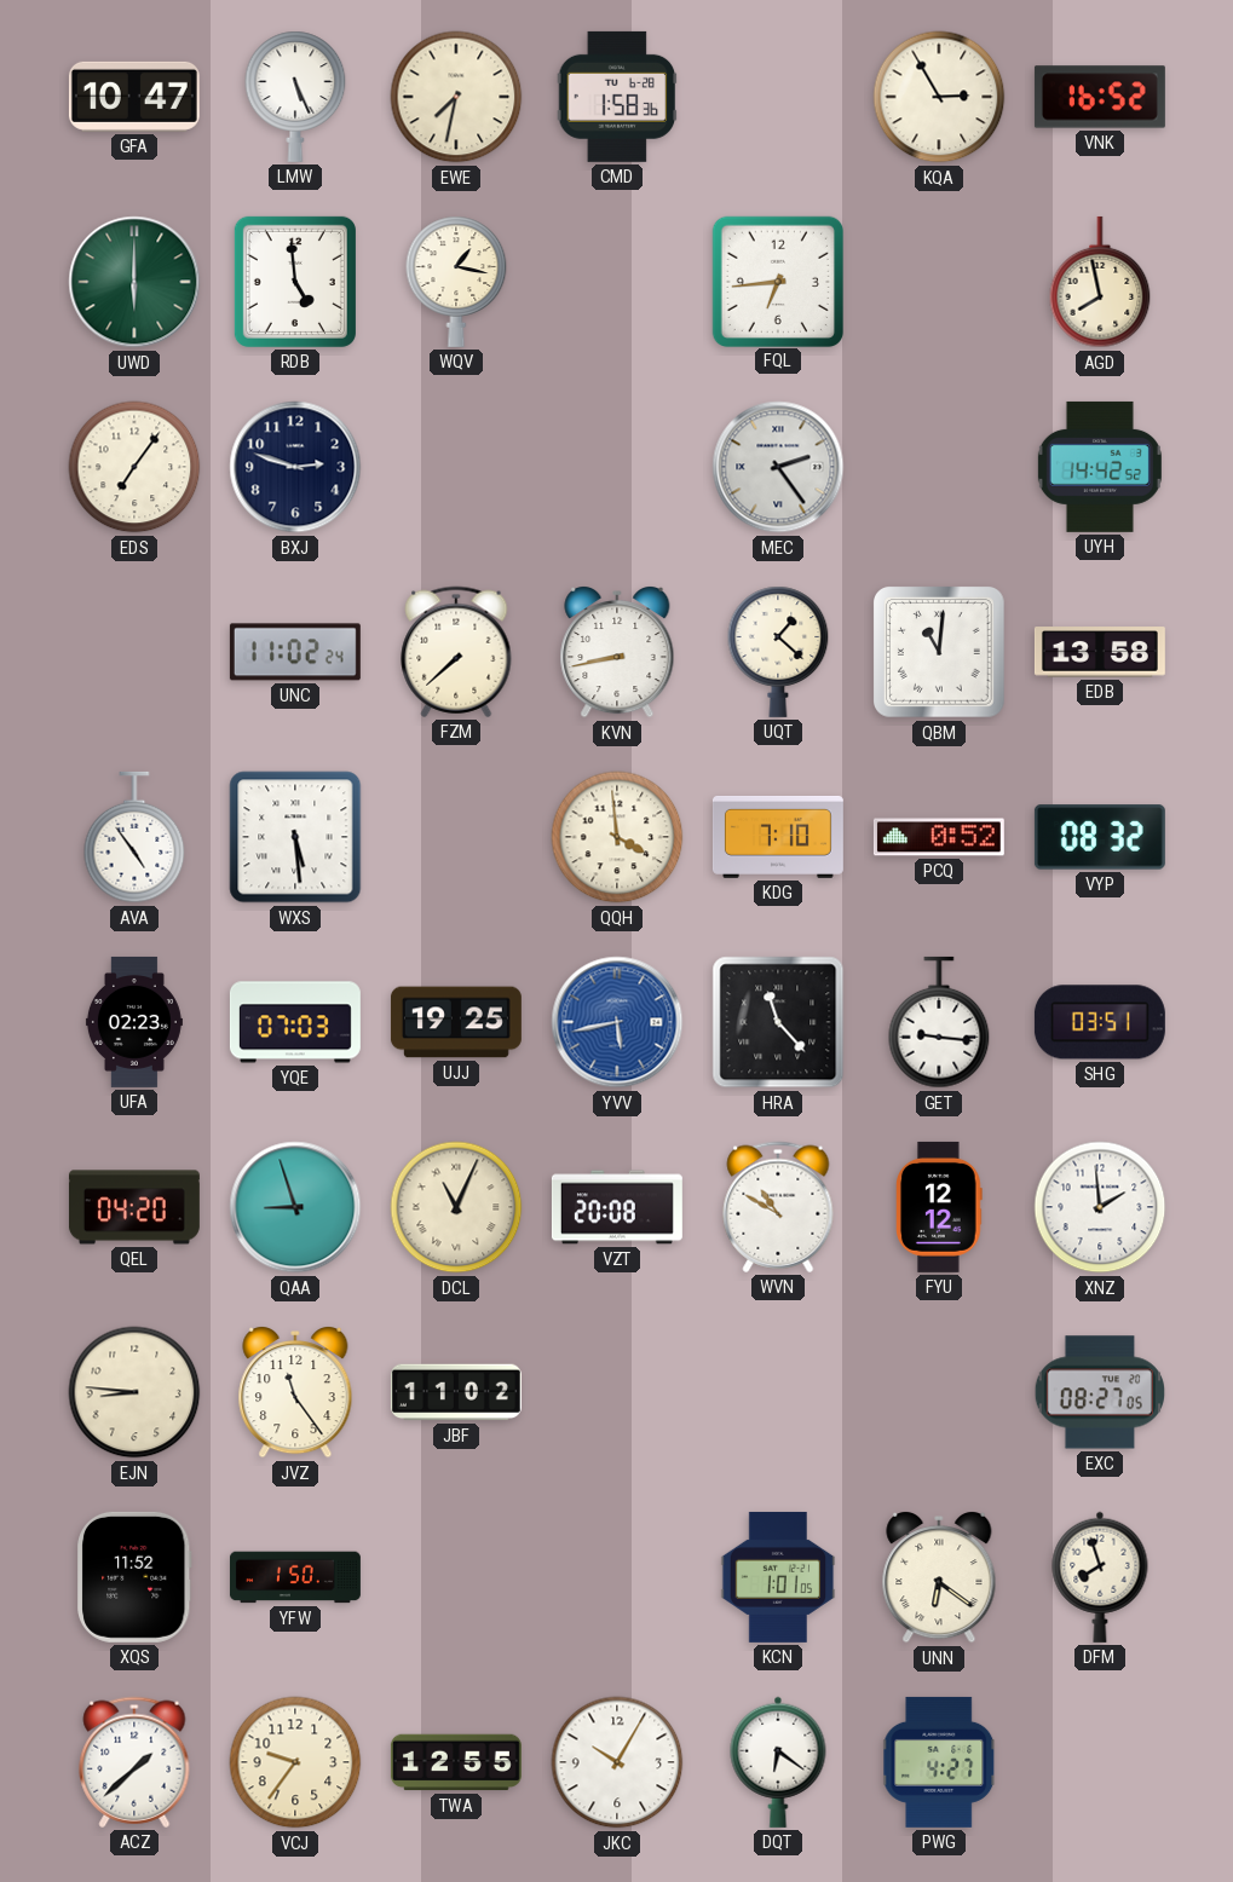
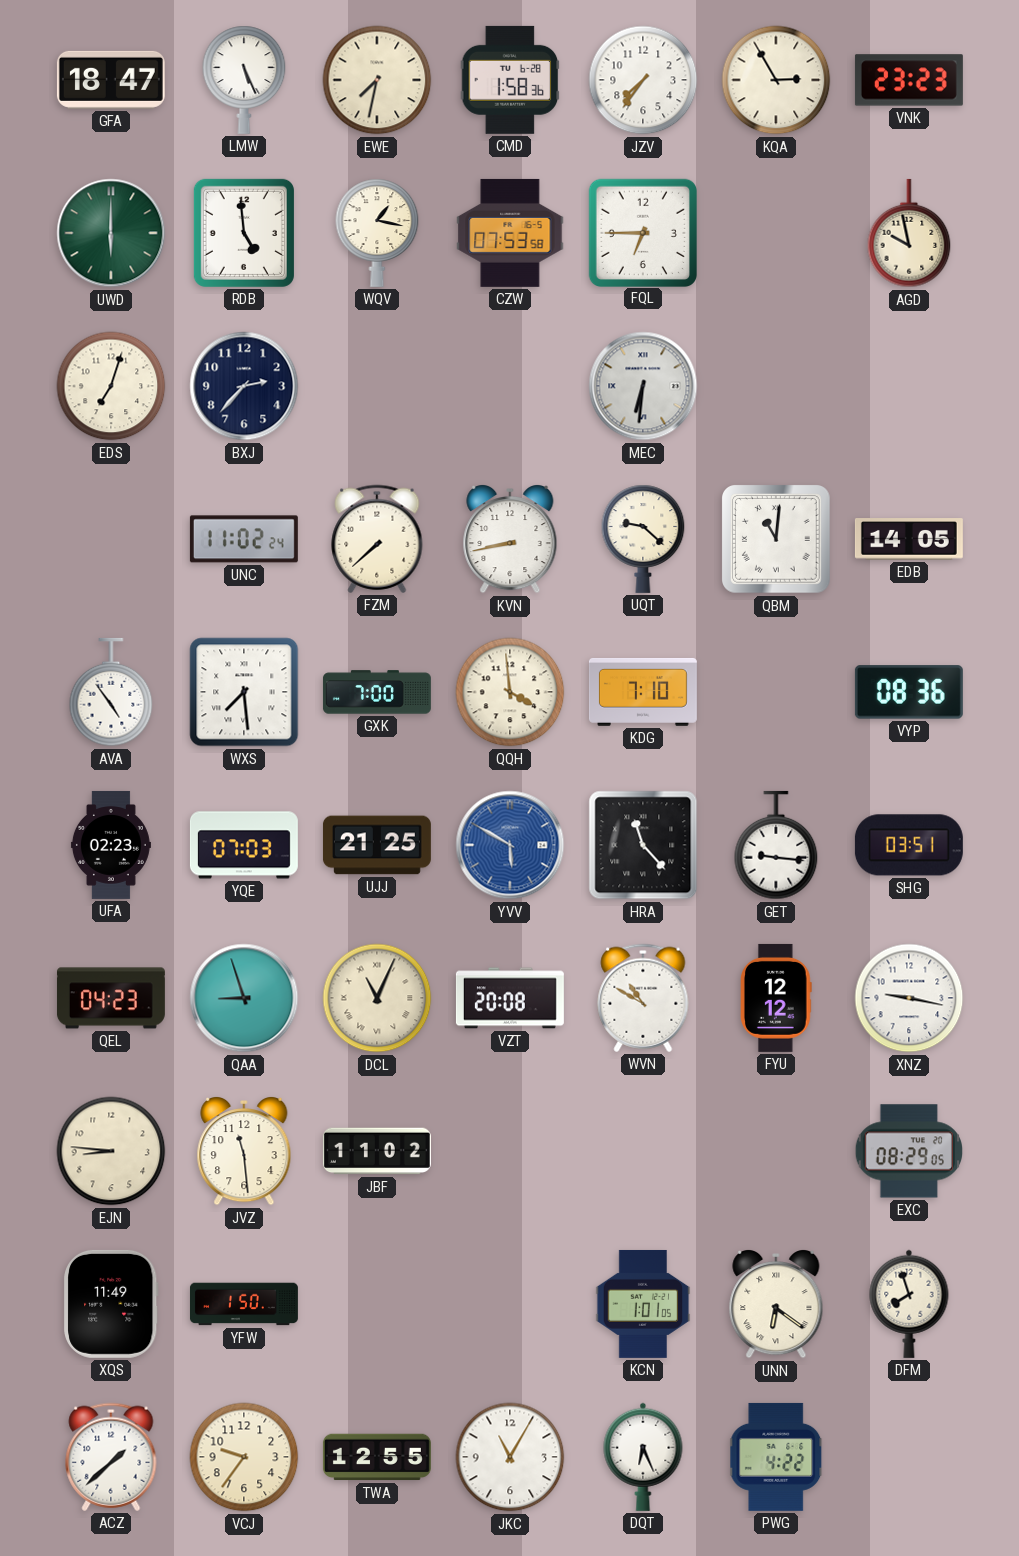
GFA: 10:47 -> 18:47 (111, 80)
JZV: none -> 7:36 (643, 80)
VNK: 16:52 -> 23:23 (909, 80)
CZW: none -> 07:53 (510, 233)
FQL: 6:44 -> 6:45 (642, 232)
AGD: 7:58 -> 9:58 (909, 233)
EDS: 7:06 -> 7:03 (111, 386)
BXJ: 2:48 -> 2:37 (244, 386)
MEC: 2:24 -> 6:31 (643, 386)
UYH: 14:42 -> none (1100, 467)
UQT: 1:22 -> 9:22 (643, 539)
EDB: 13:58 -> 14:05 (909, 539)
WXS: 5:29 -> 7:29 (244, 692)
GXK: none -> 7:00 (377, 692)
PCQ: 0:52 -> none (939, 837)
VYP: 08:32 -> 08:36 (909, 692)
UJJ: 19:25 -> 21:25 (377, 845)
YVV: 5:43 -> 5:50 (510, 845)
QEL: 04:20 -> 04:23 (111, 998)
XNZ: 1:59 -> 9:17 (909, 998)
JVZ: 11:24 -> 11:29 (244, 1151)
EXC: 08:27 -> 08:29 (908, 1151)
XQS: 11:52 -> 11:49 (112, 1304)
JKC: 10:05 -> 11:05 (510, 1457)
DQT: 6:21 -> 6:26 (643, 1457)
PWG: 4:27 -> 4:22 (777, 1457)
